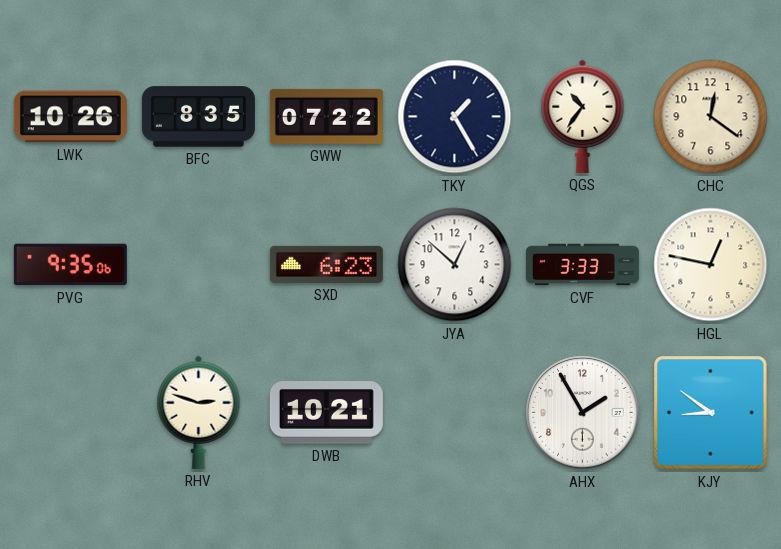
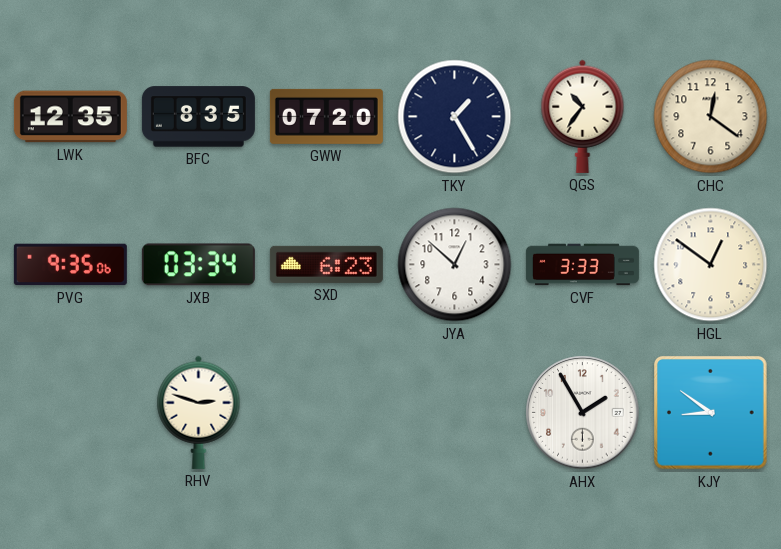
LWK: 10:26 -> 12:35 (70, 117)
GWW: 07:22 -> 07:20 (326, 116)
JXB: none -> 03:34 (198, 265)
HGL: 12:47 -> 12:51 (711, 265)
DWB: 10:21 -> none (326, 413)
